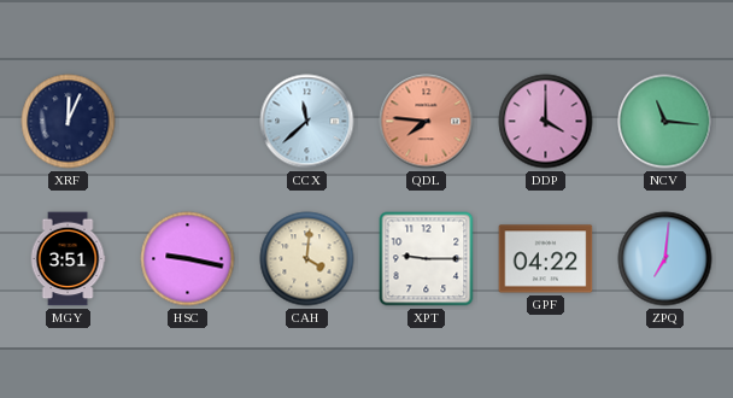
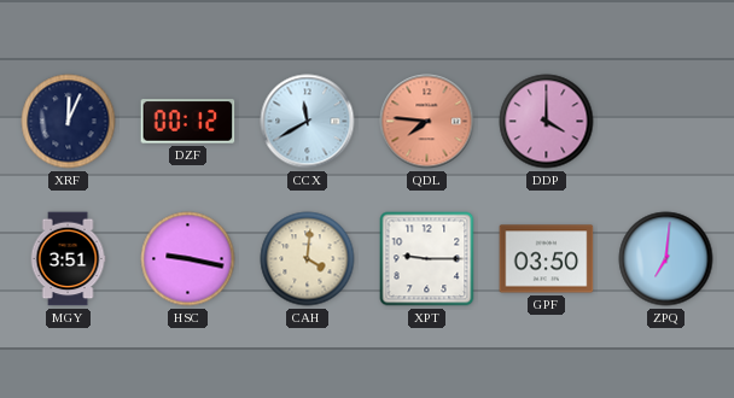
DZF: none -> 00:12 (188, 122)
CCX: 11:38 -> 11:40 (308, 122)
NCV: 11:16 -> none (665, 122)
GPF: 04:22 -> 03:50 (547, 259)
